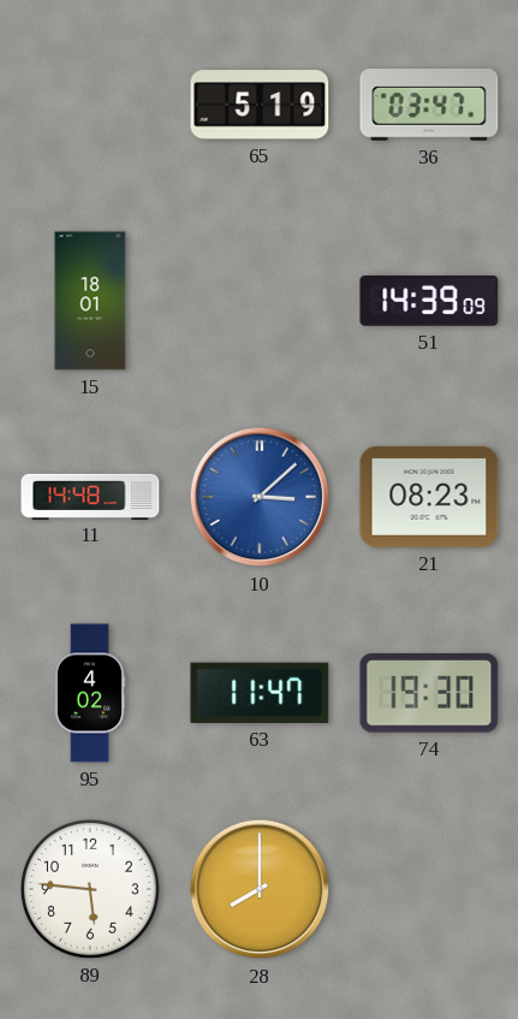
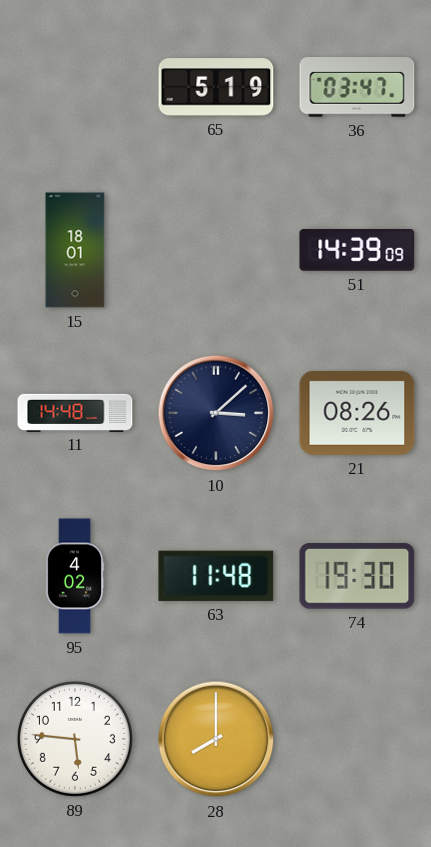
10 dial: blue -> navy (216, 413)
21: 08:23 -> 08:26 (357, 413)
63: 11:47 -> 11:48 (216, 576)
